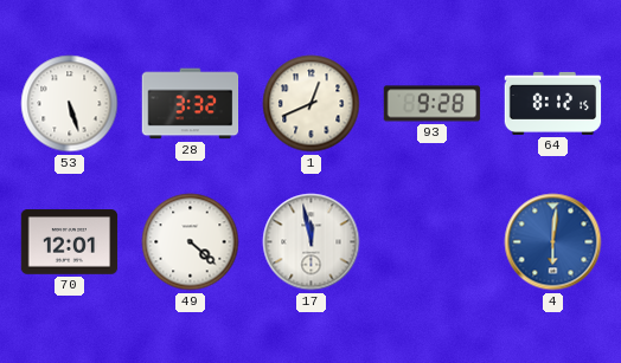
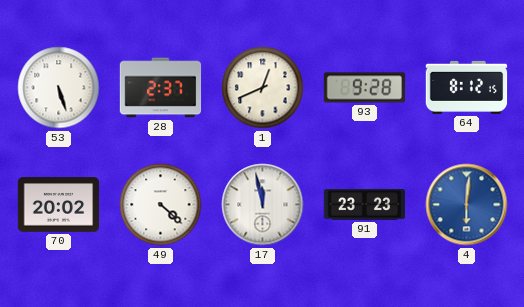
28: 3:32 -> 2:37 (161, 88)
70: 12:01 -> 20:02 (59, 205)
91: none -> 23:23 (365, 205)
